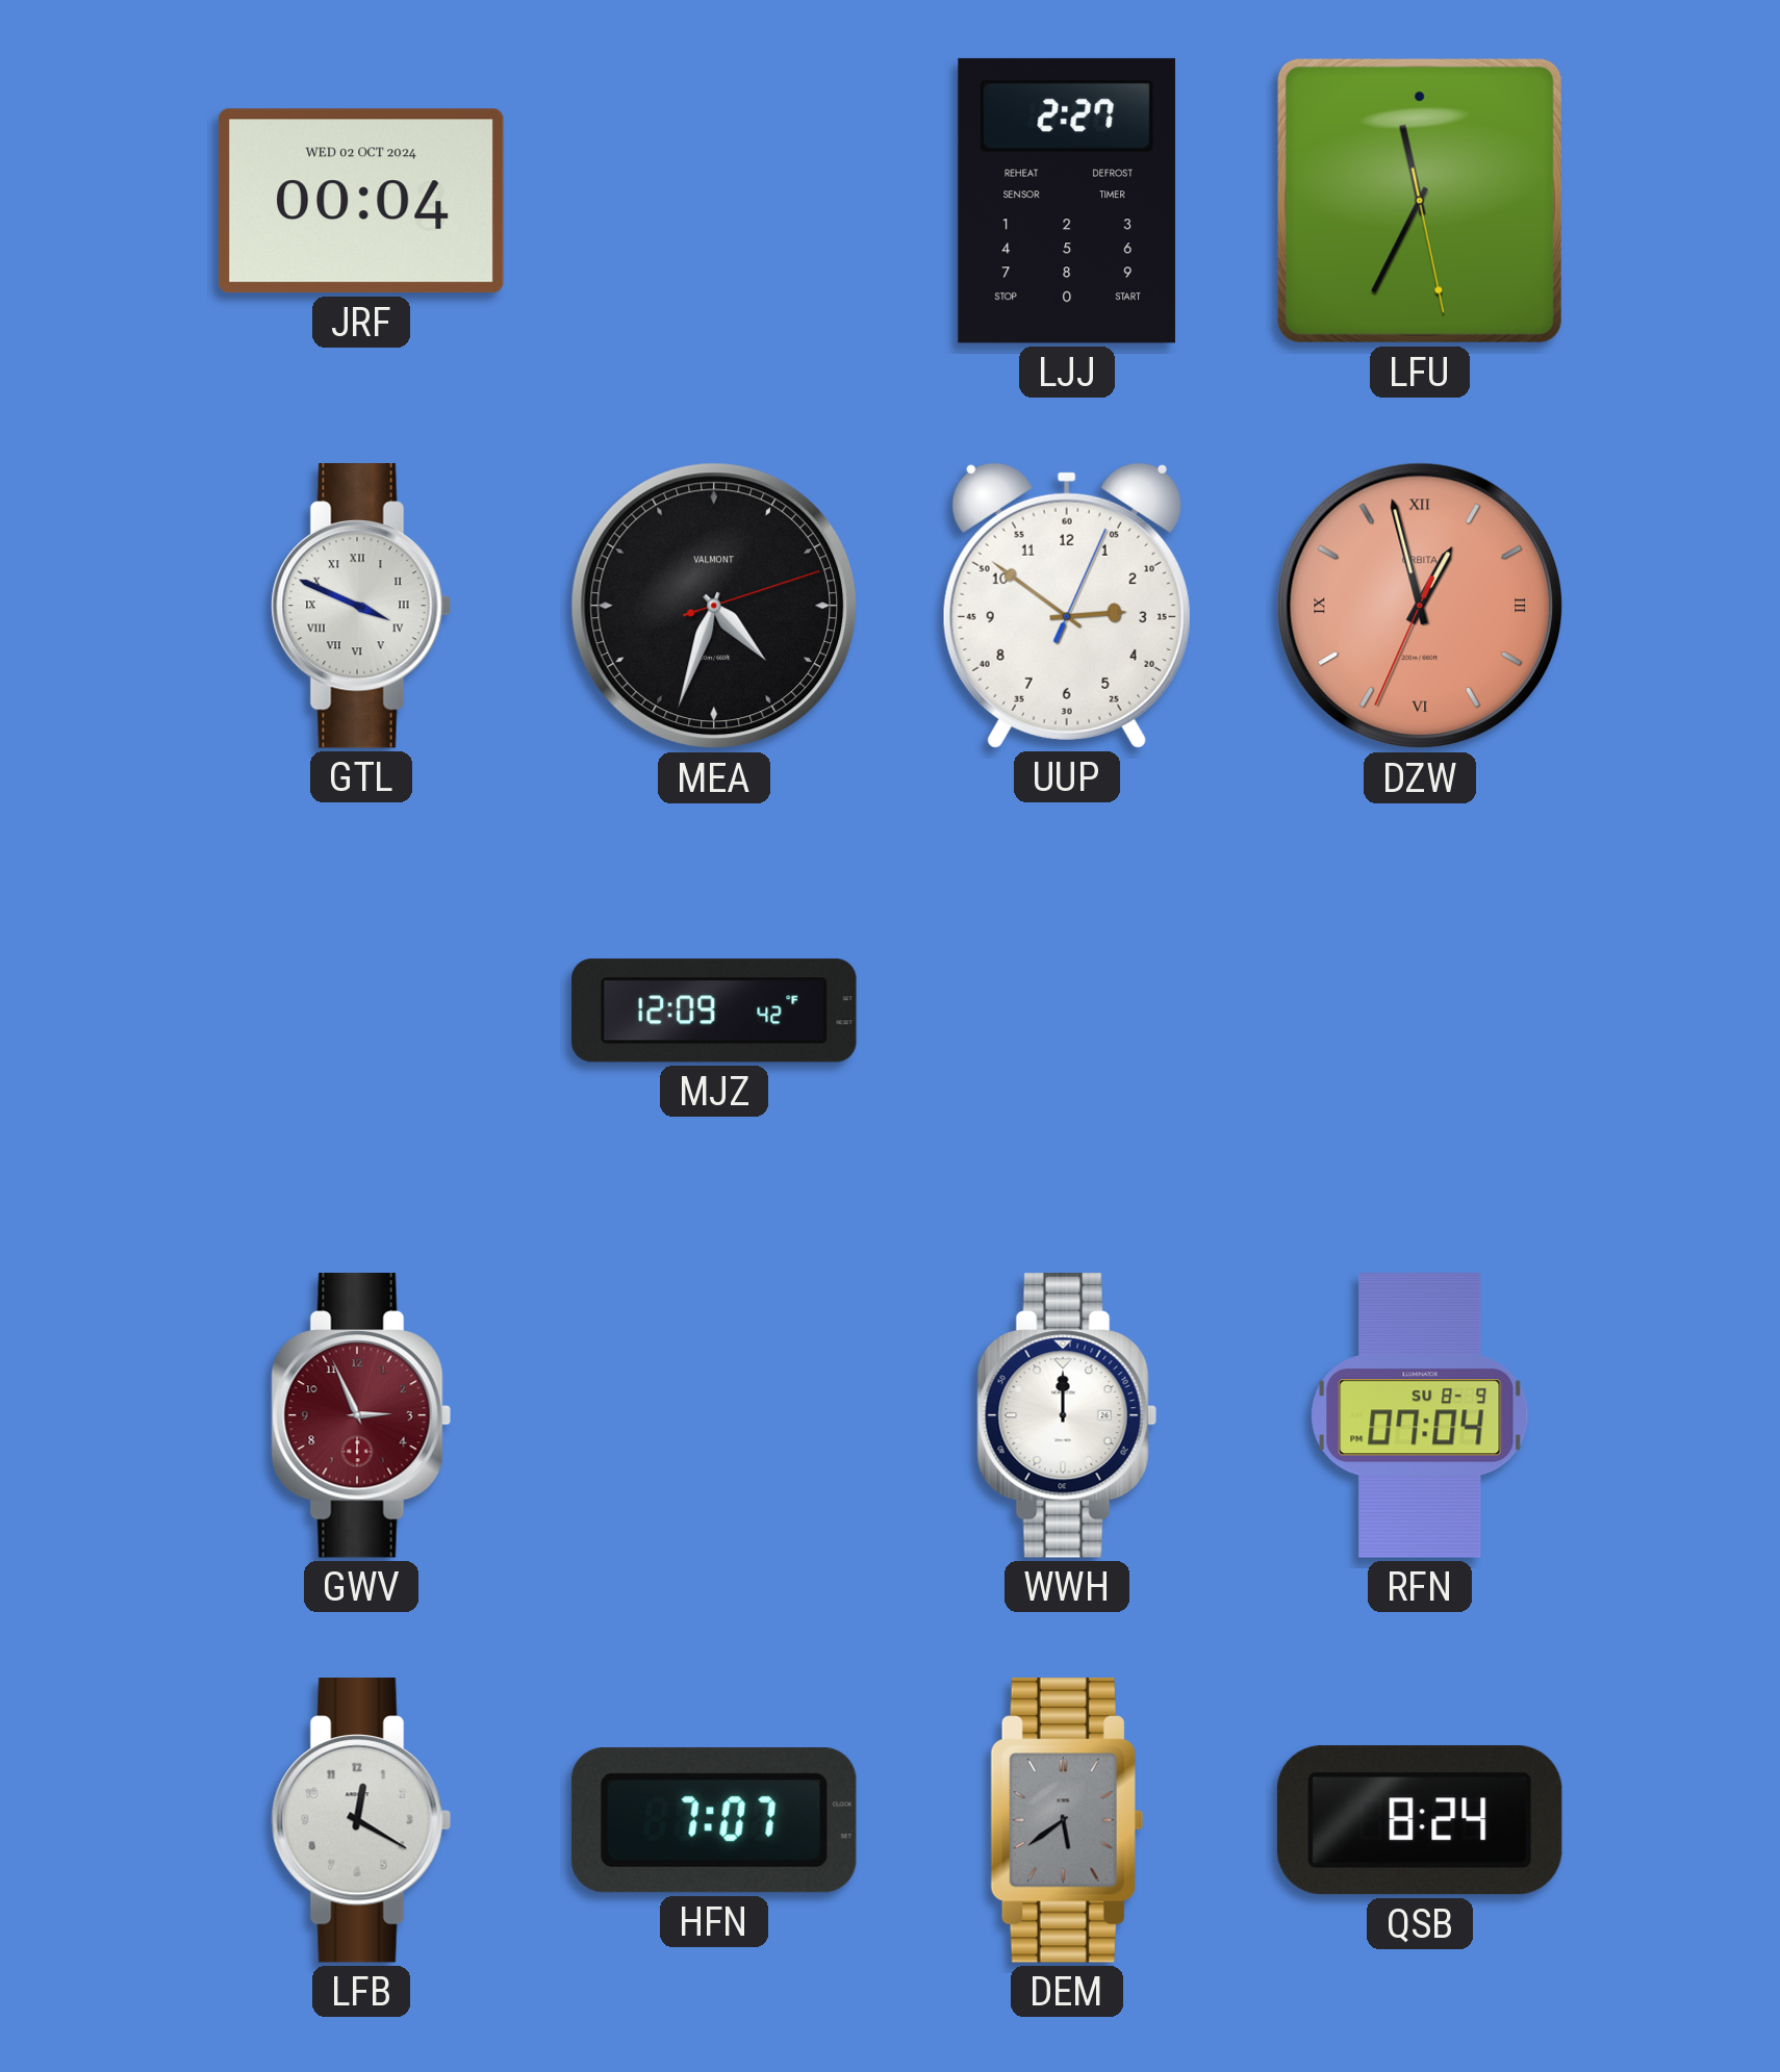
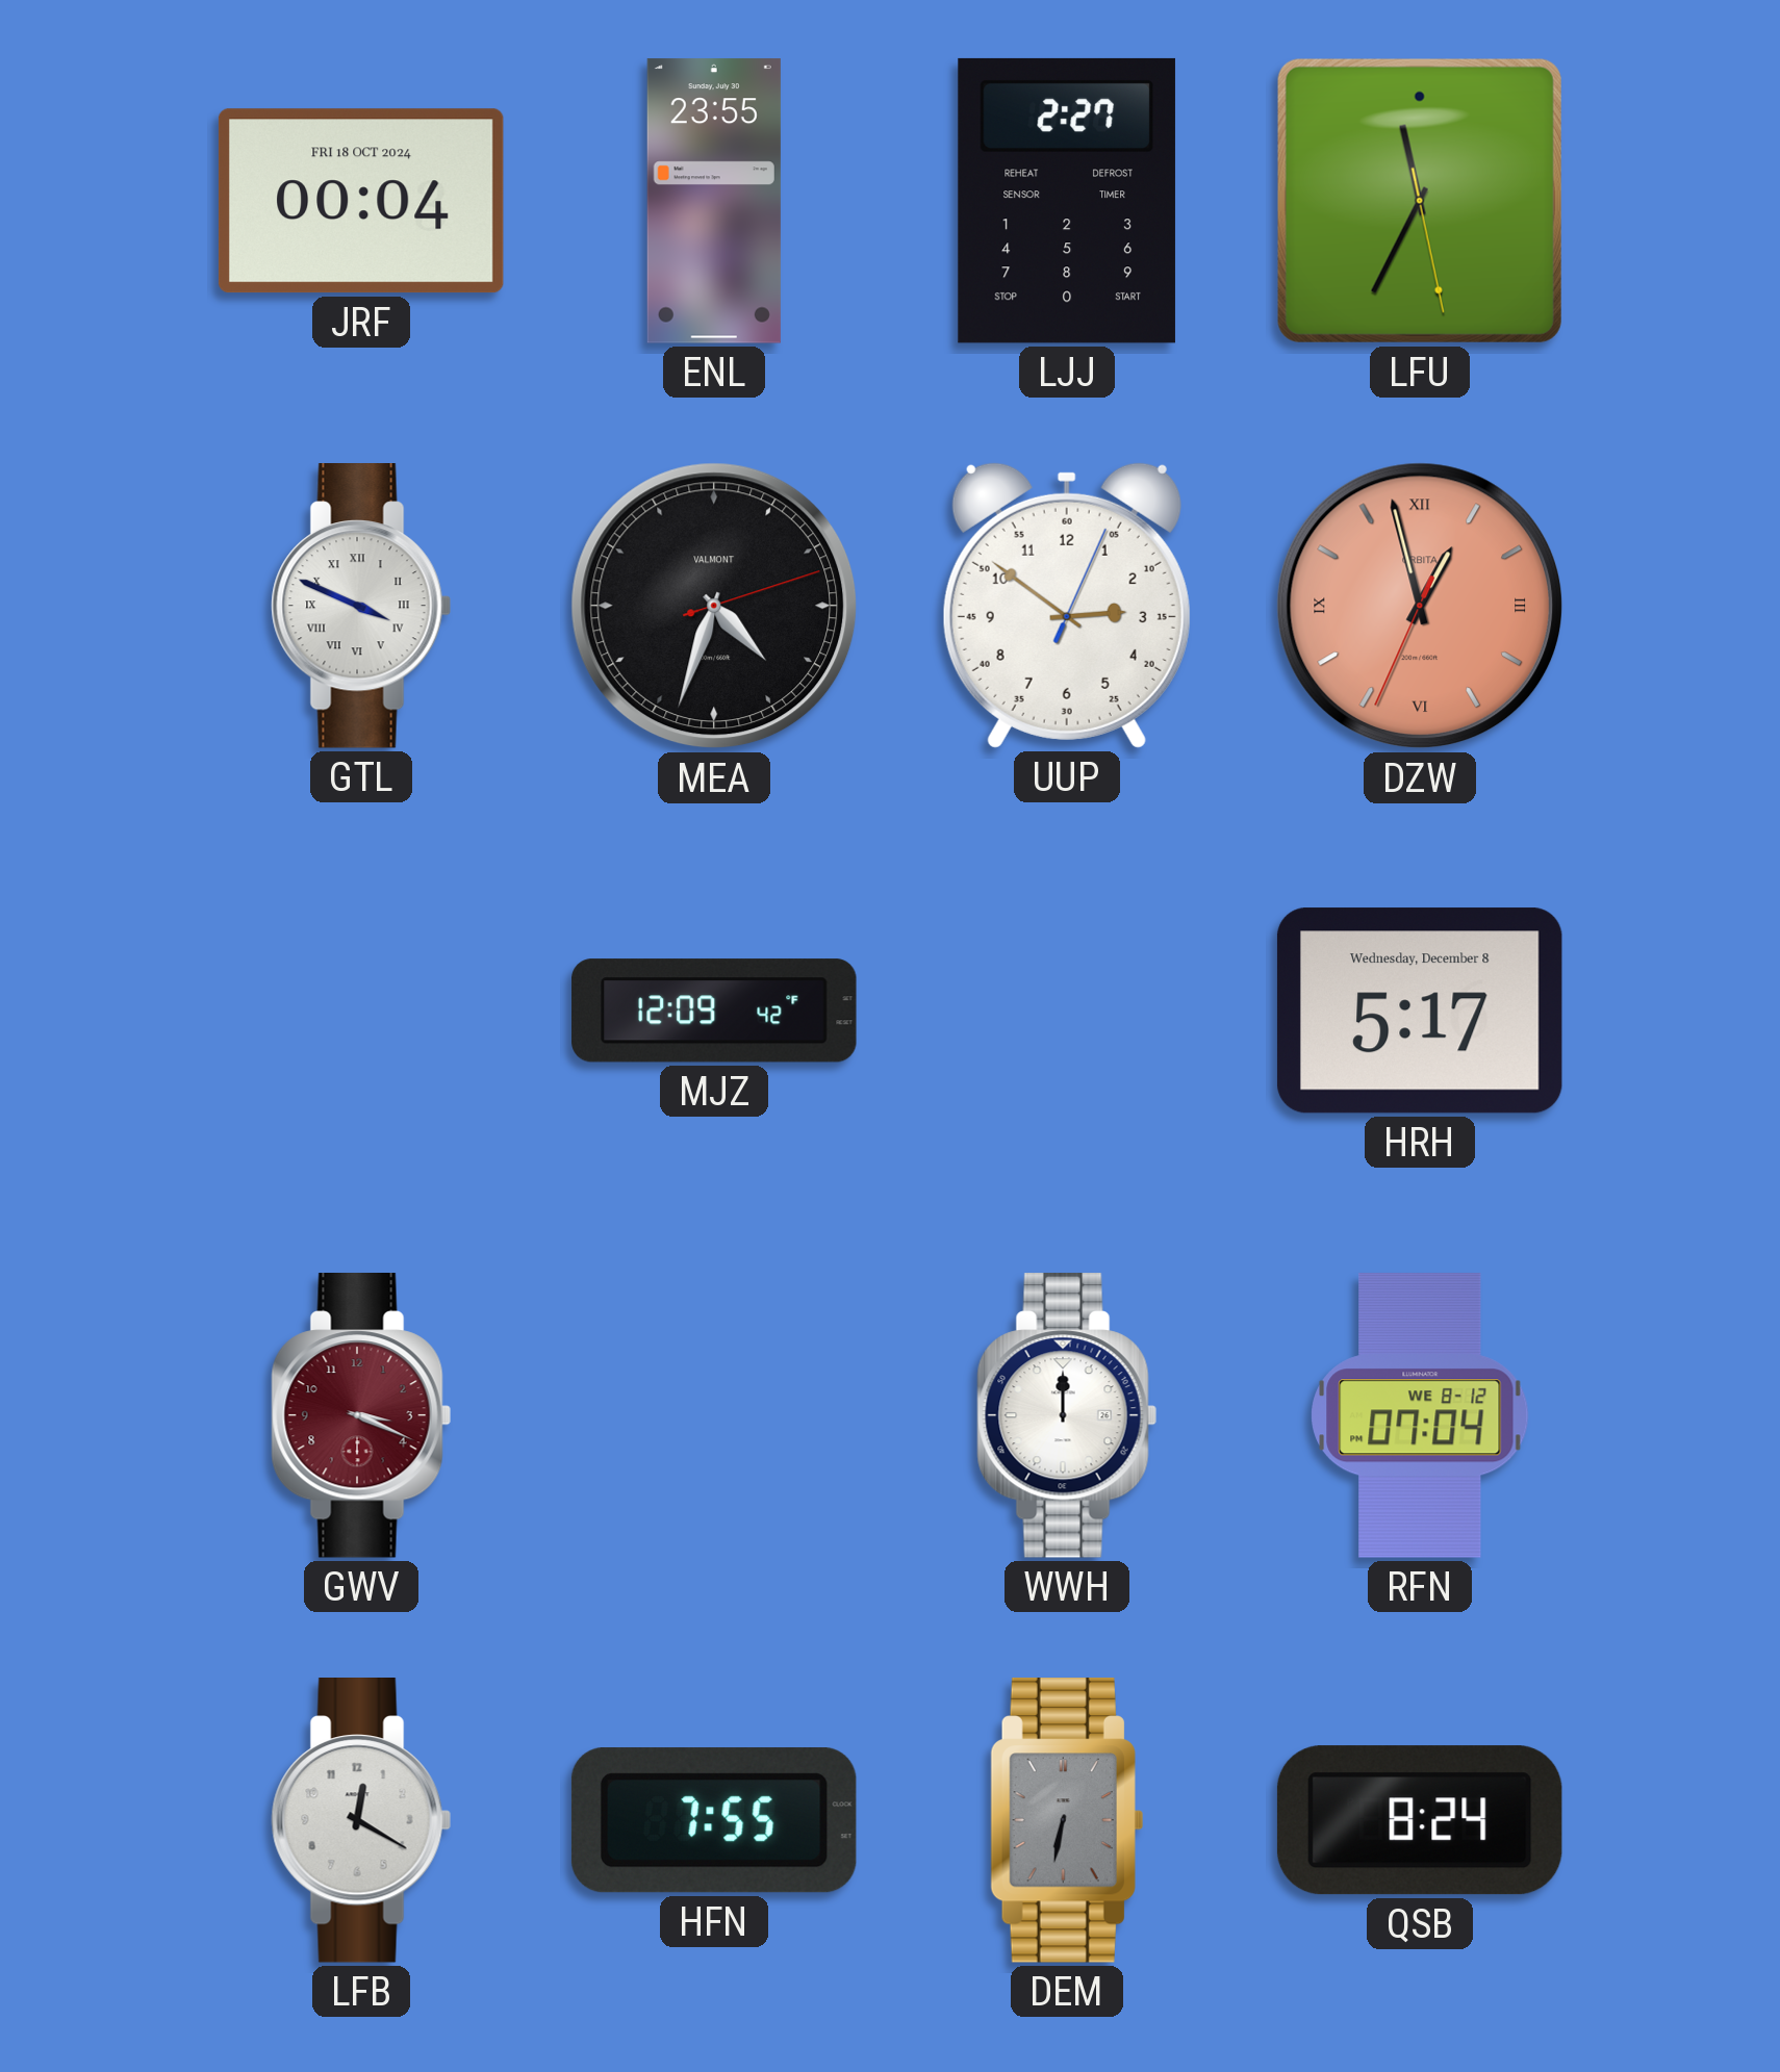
JRF date: WED 02 OCT 2024 -> FRI 18 OCT 2024 (361, 201)
ENL: none -> 23:55 (714, 201)
HRH: none -> 5:17 (1420, 1011)
GWV: 2:56 -> 3:19 (361, 1416)
RFN date: SU 8-9 -> WE 8-12 (1420, 1415)
HFN: 7:07 -> 7:55 (714, 1820)
DEM: 5:39 -> 6:32 (1067, 1821)
